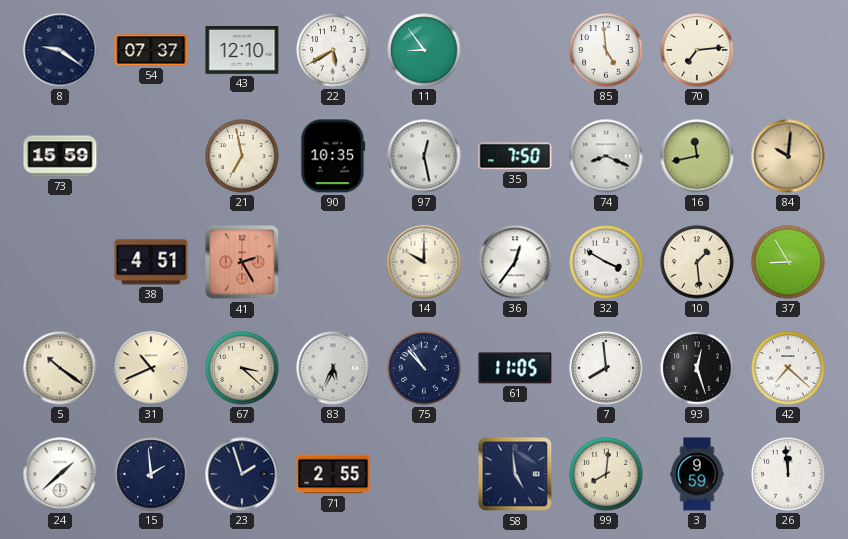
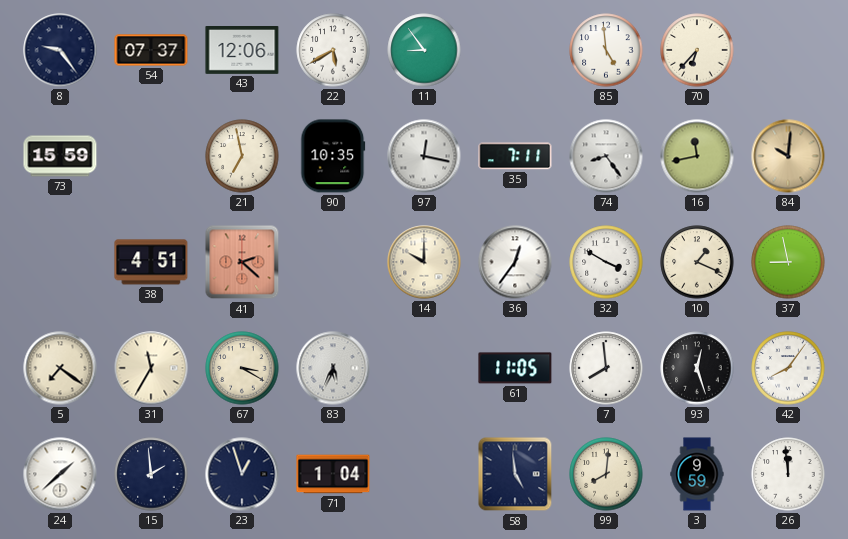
8: 9:21 -> 9:24 (60, 50)
43: 12:10 -> 12:06 (242, 51)
70: 7:14 -> 6:37 (697, 50)
97: 12:28 -> 12:17 (424, 156)
35: 7:50 -> 7:11 (515, 156)
74: 8:19 -> 8:24 (606, 156)
41: 2:25 -> 2:22 (242, 262)
10: 1:29 -> 1:19 (697, 262)
37: 8:55 -> 8:58 (788, 262)
5: 10:21 -> 7:21 (60, 368)
31: 10:41 -> 11:35 (151, 368)
67: 3:22 -> 3:20 (242, 368)
75: 10:53 -> none (424, 368)
42: 7:22 -> 8:06 (788, 368)
23: 1:57 -> 12:57 (242, 474)
71: 2:55 -> 1:04 (333, 474)
